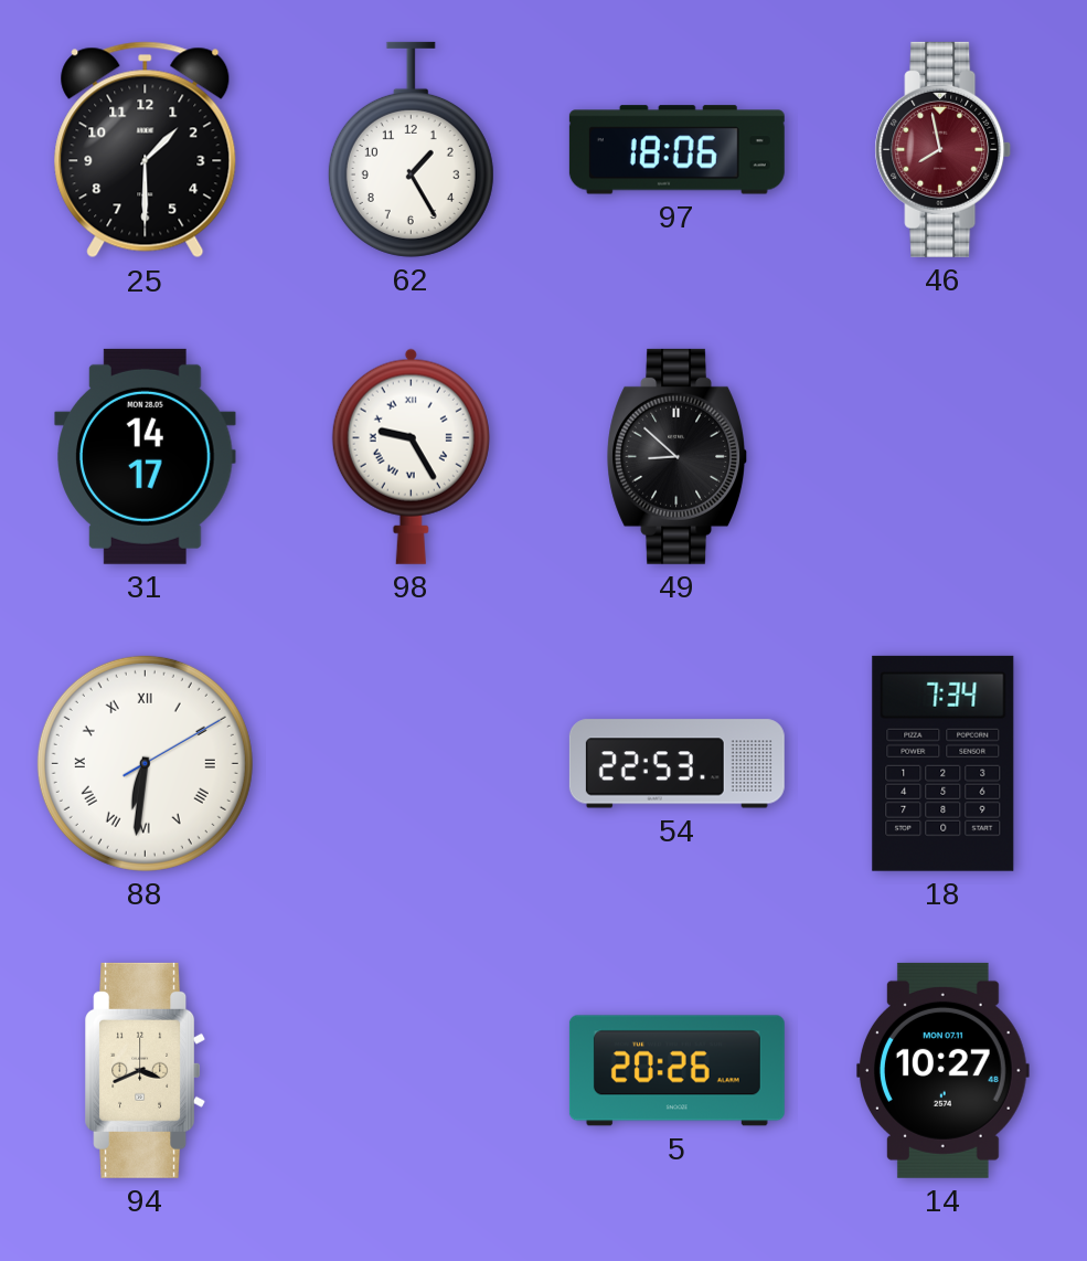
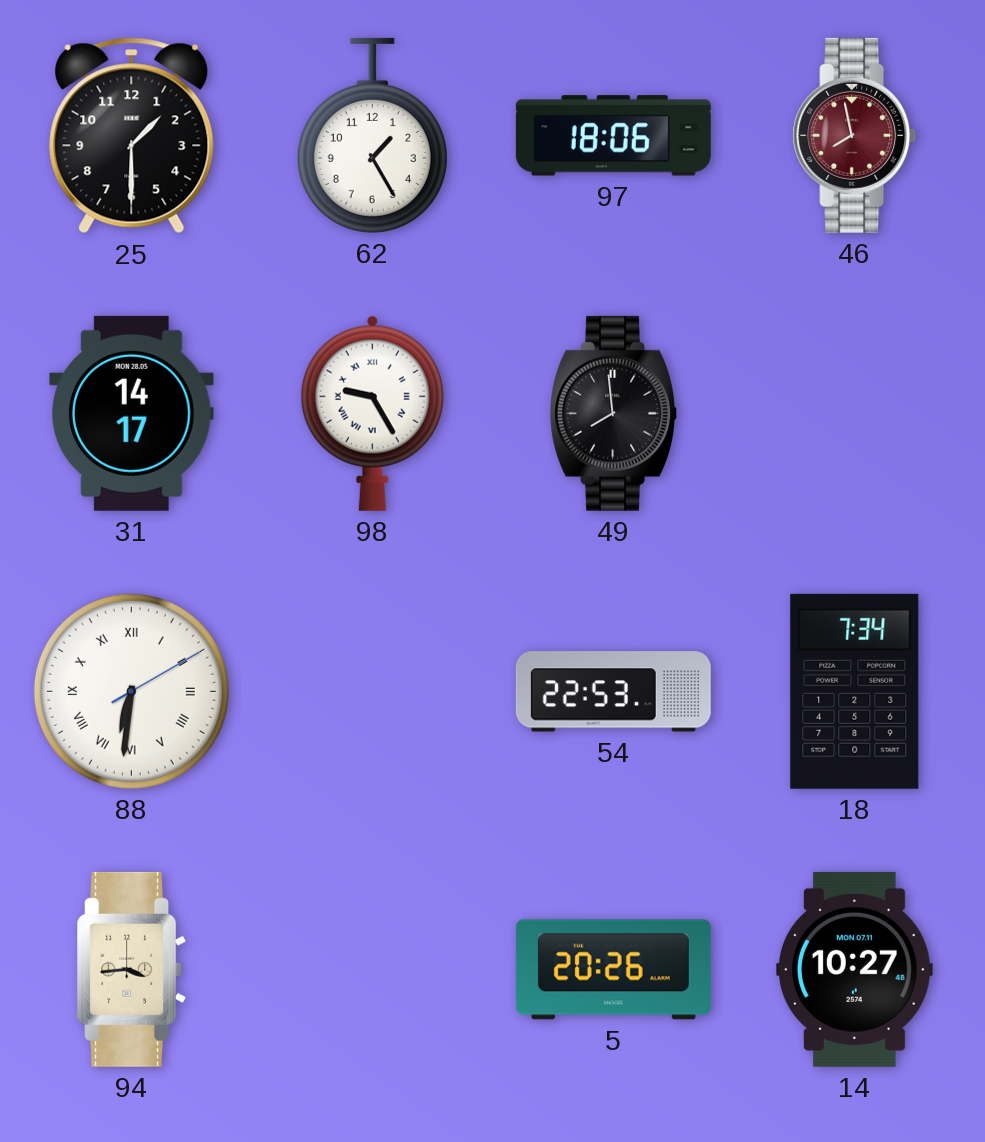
49: 8:52 -> 7:59 (613, 413)
94: 3:41 -> 3:44 (131, 969)
